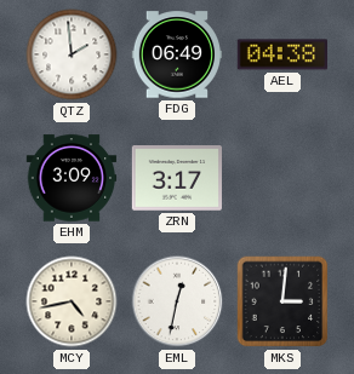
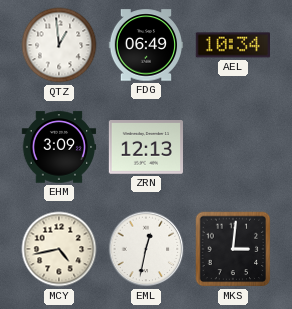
QTZ: 1:59 -> 12:59 (59, 45)
AEL: 04:38 -> 10:34 (232, 45)
ZRN: 3:17 -> 12:13 (145, 147)
